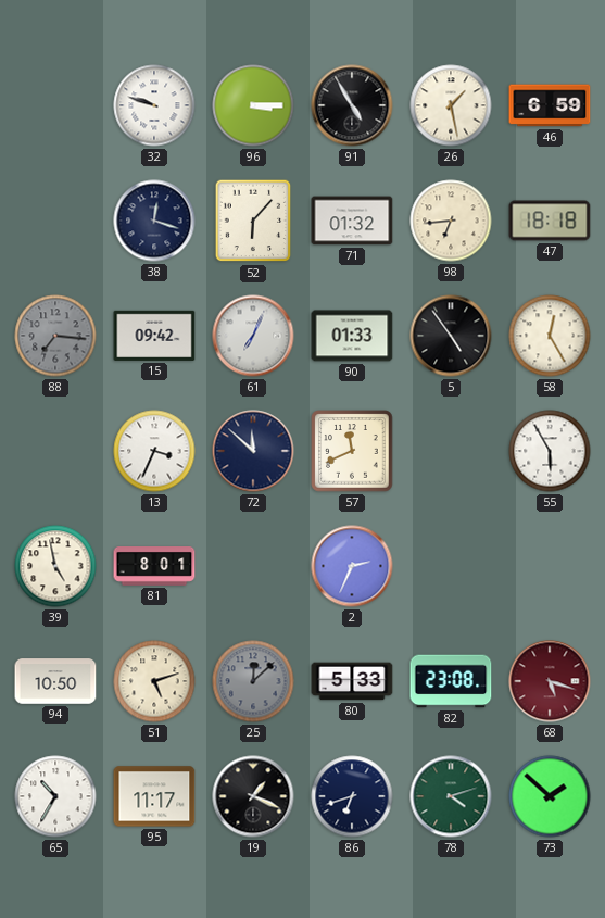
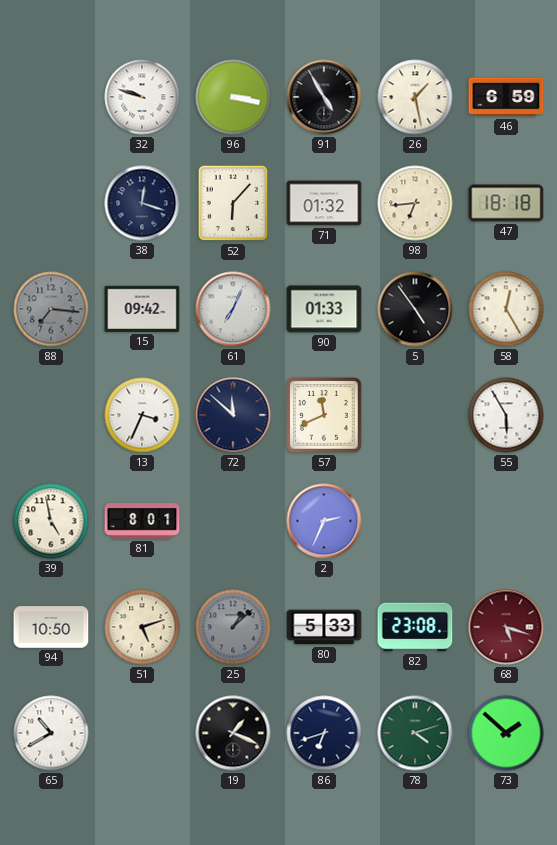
96: 3:15 -> 3:17 (233, 97)
25: 12:08 -> 1:08 (233, 627)
65: 10:35 -> 10:40 (51, 733)
95: 11:17 -> none (154, 796)
